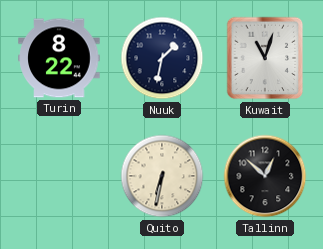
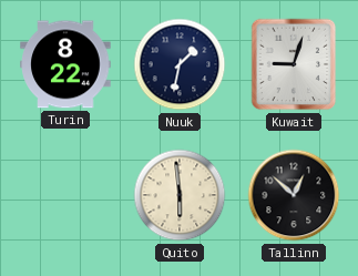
Kuwait: 11:03 -> 9:03 (294, 64)
Quito: 6:32 -> 5:59 (180, 195)
